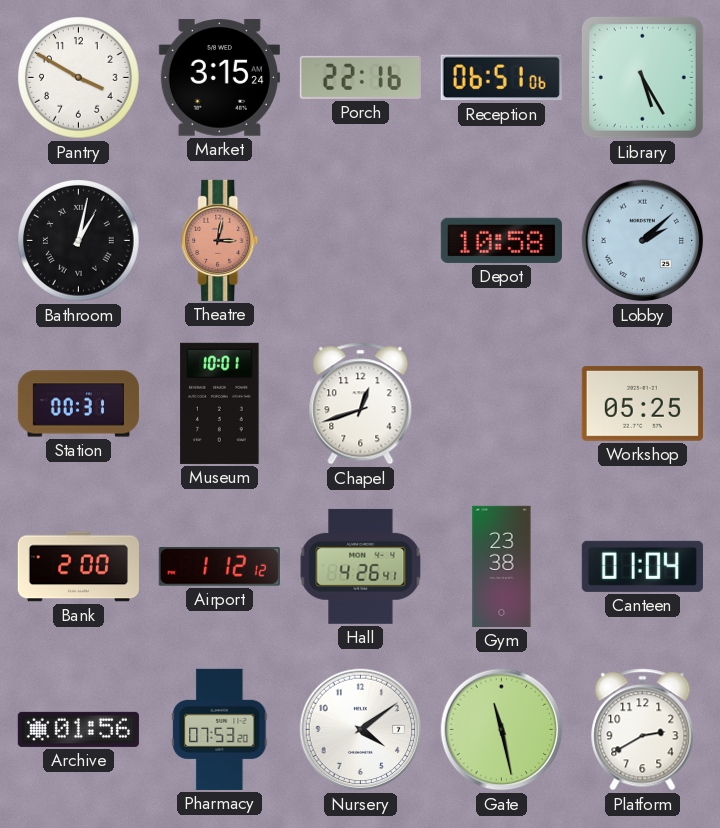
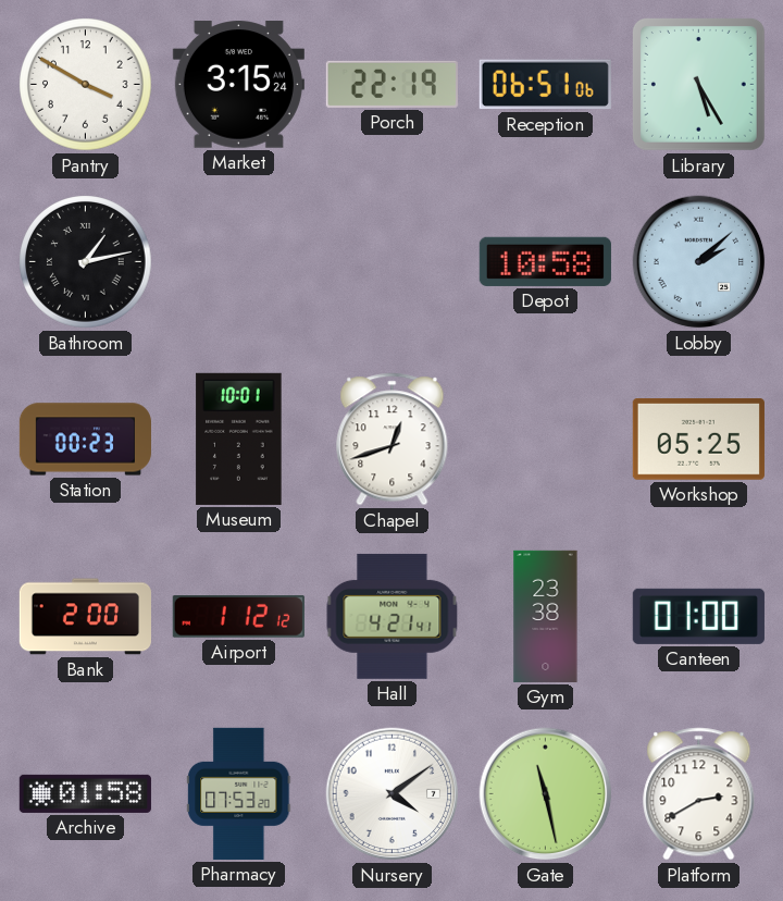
Porch: 22:16 -> 22:19 (391, 84)
Bathroom: 1:02 -> 1:13 (86, 262)
Theatre: 3:02 -> none (220, 240)
Station: 00:31 -> 00:23 (85, 440)
Hall: 4:26 -> 4:21 (393, 616)
Canteen: 01:04 -> 01:00 (698, 616)
Archive: 01:56 -> 01:58 (85, 793)
